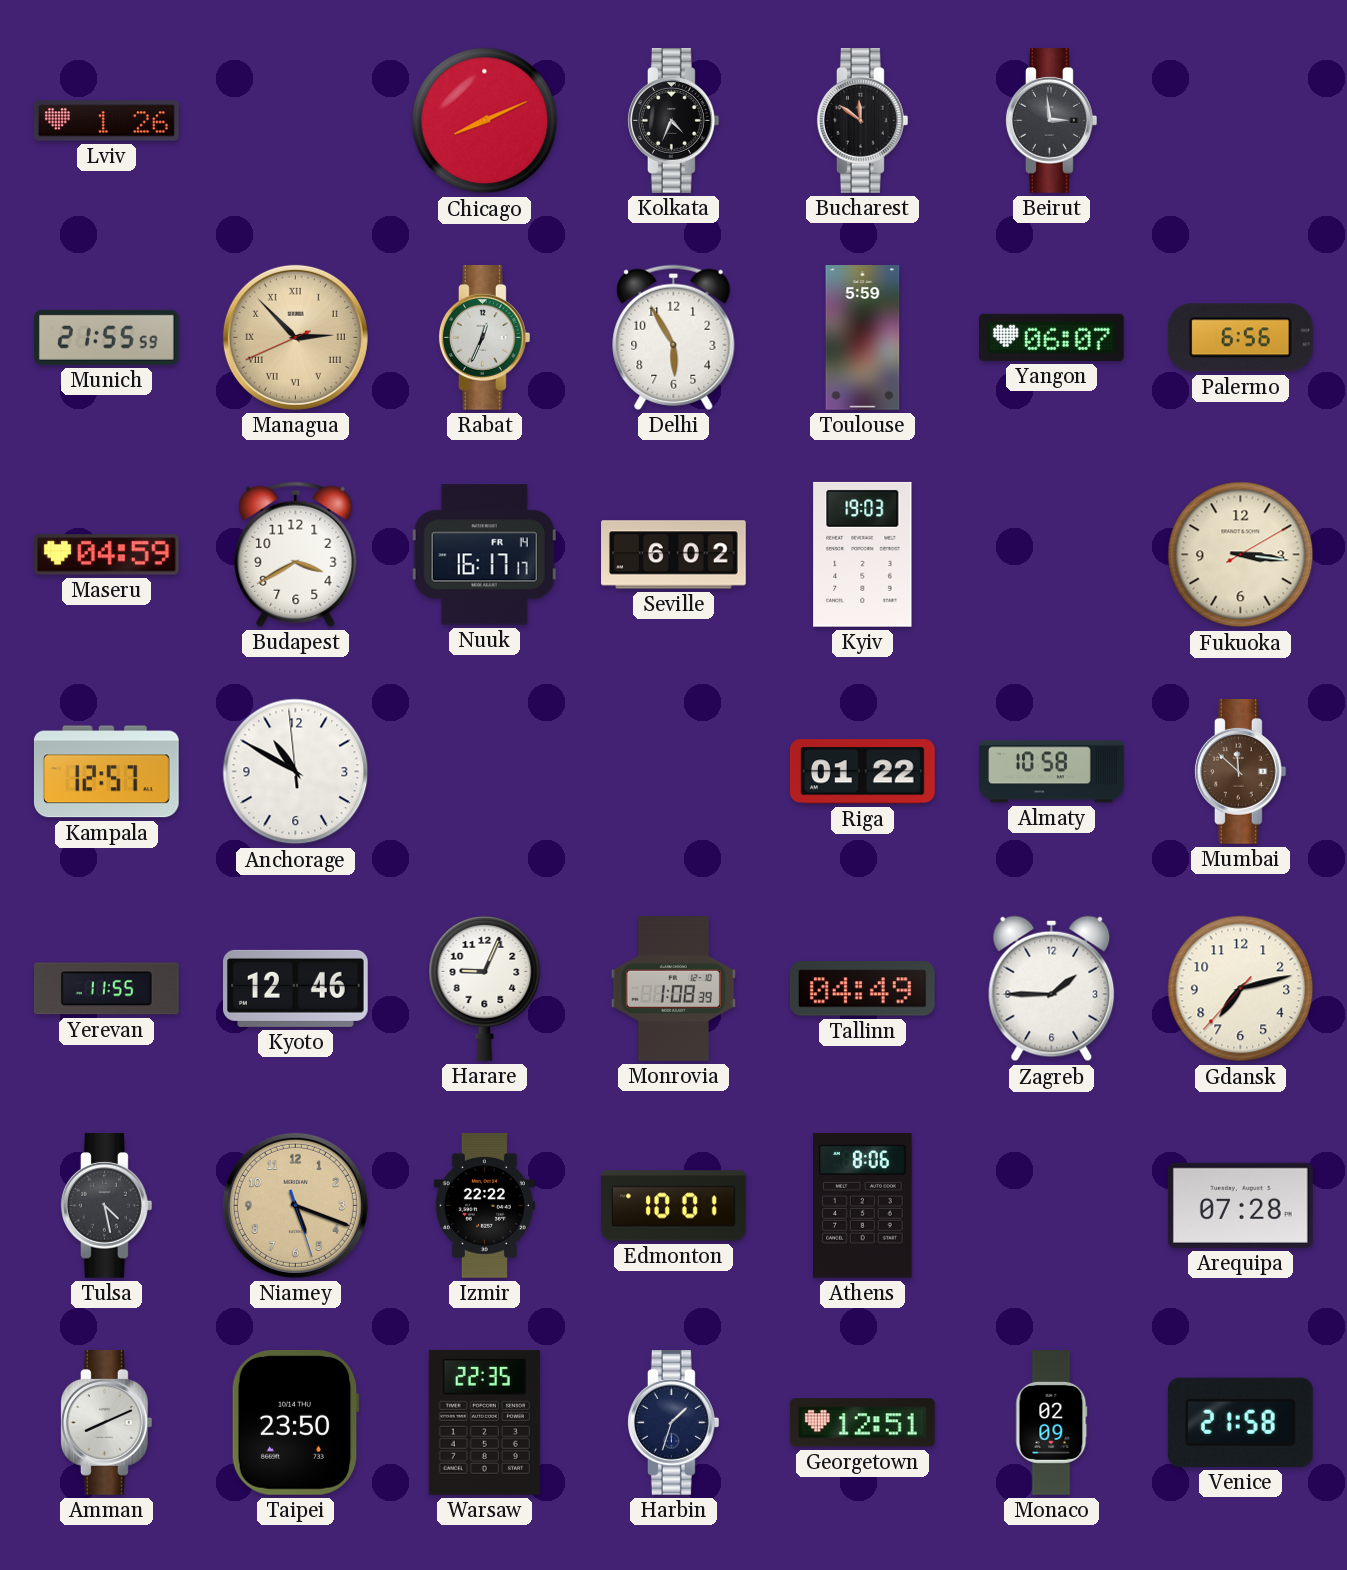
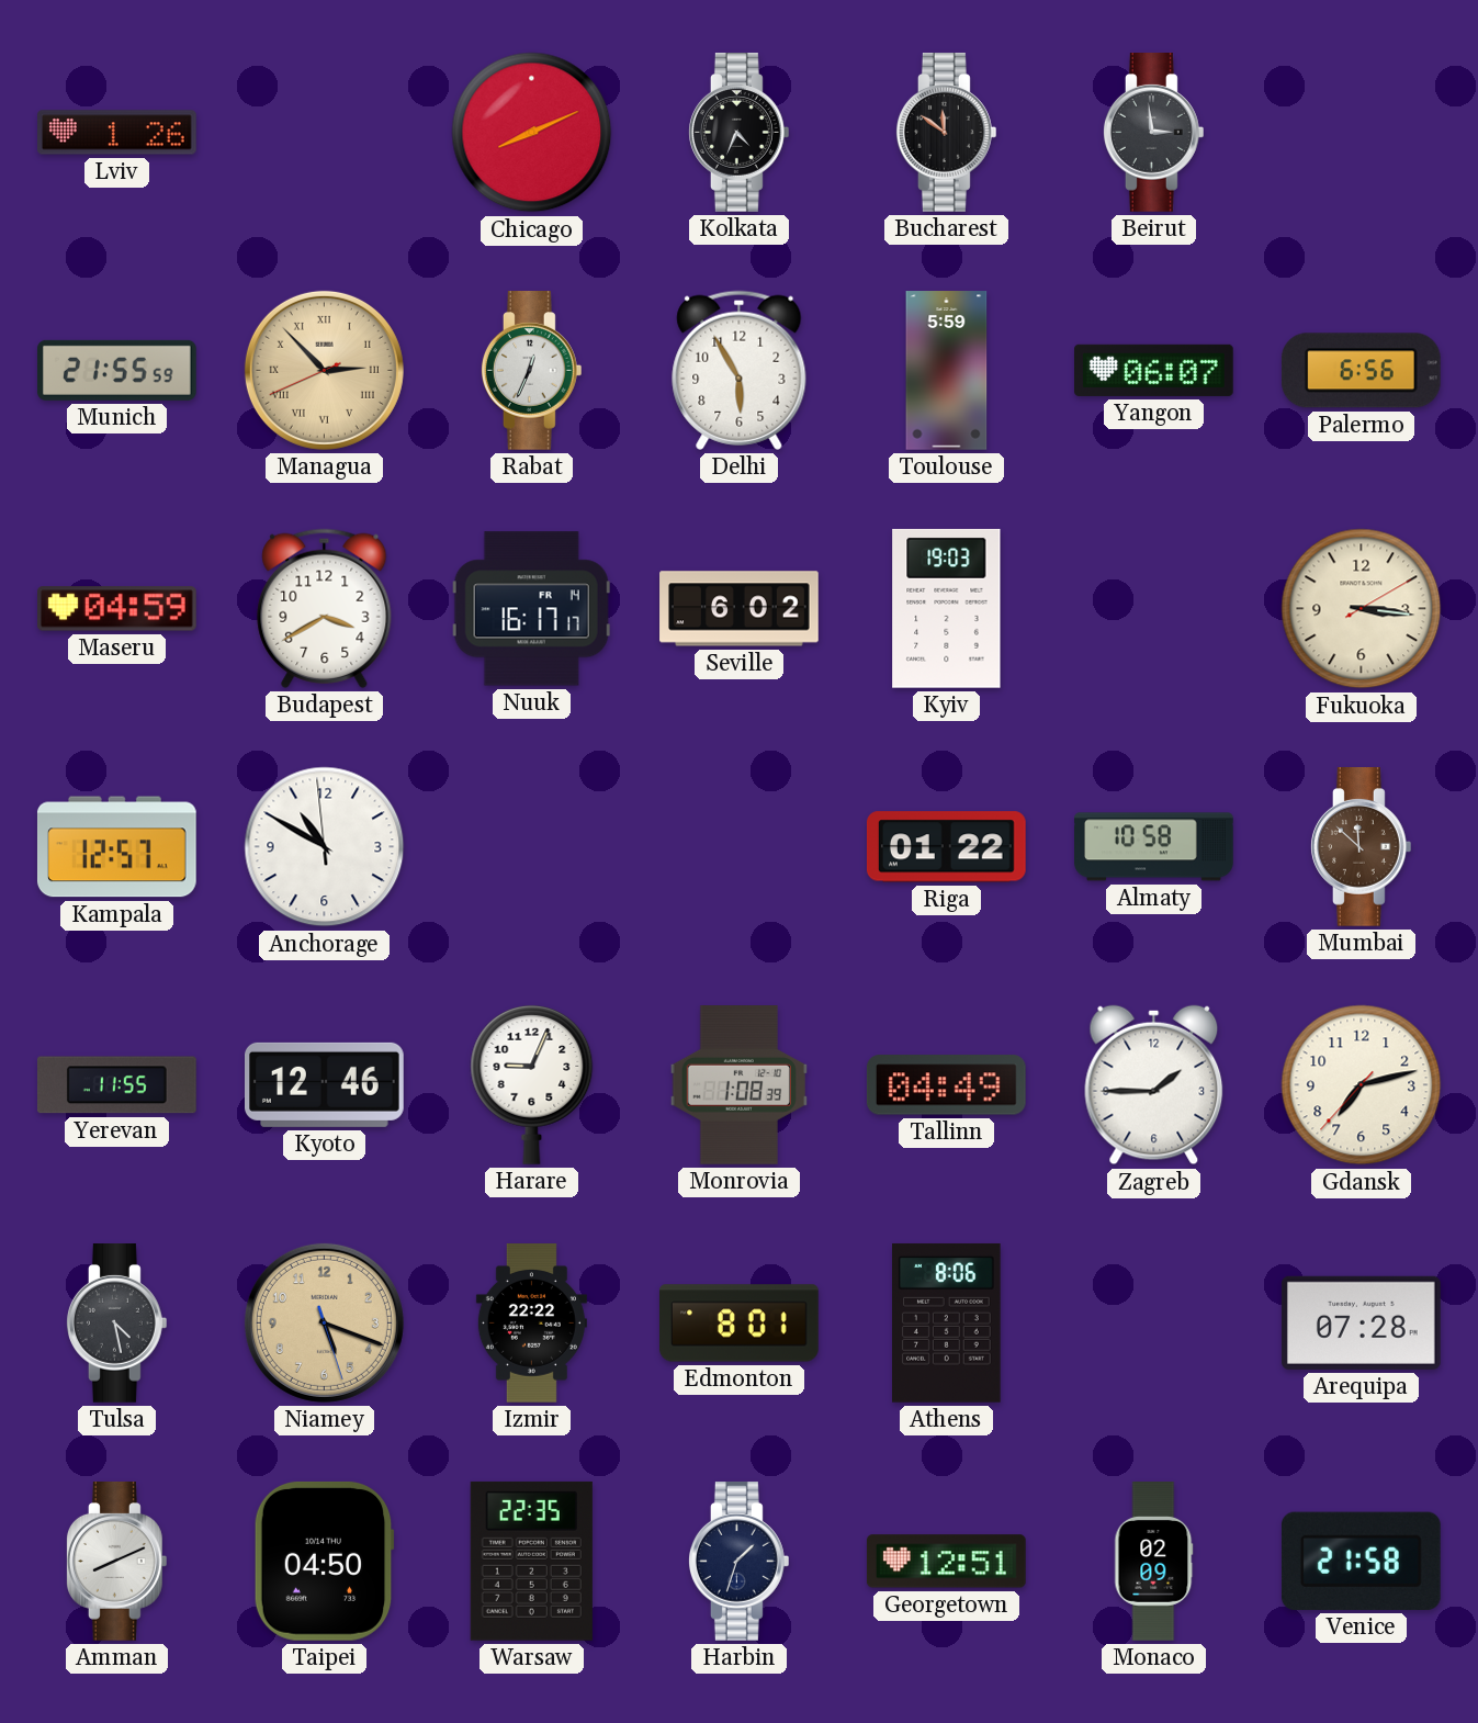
Edmonton: 10:01 -> 8:01 (740, 1324)
Taipei: 23:50 -> 04:50 (324, 1561)
